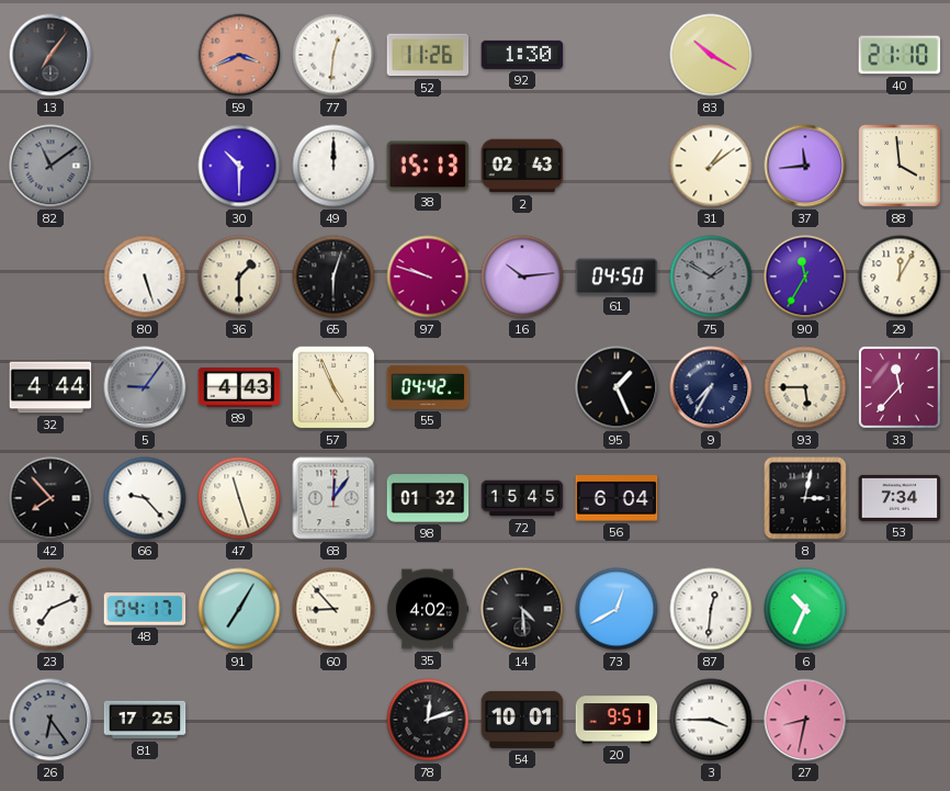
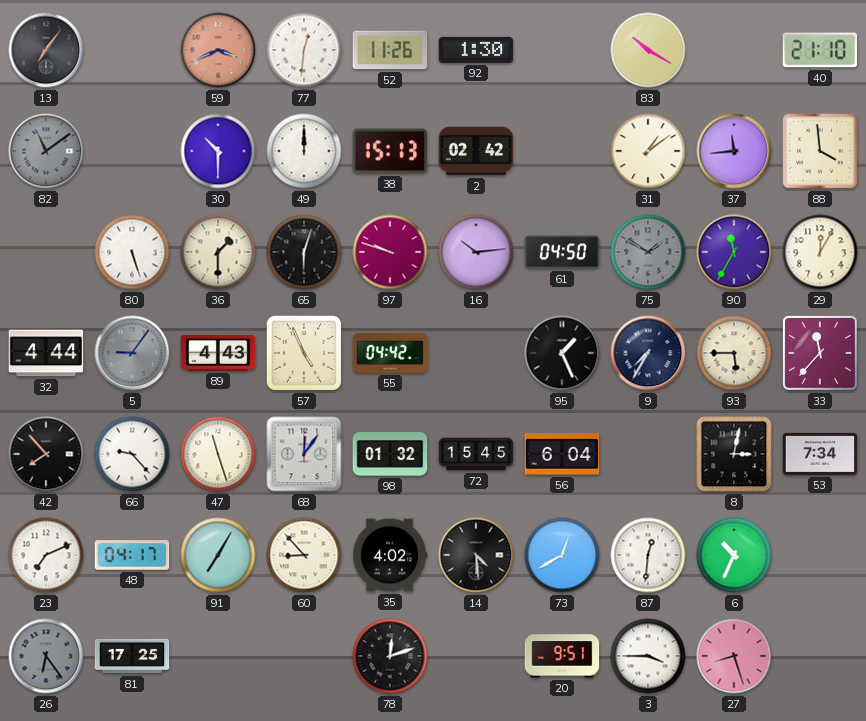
2: 02:43 -> 02:42 (476, 151)
54: 10:01 -> none (522, 720)
27: 8:32 -> 8:27 (734, 656)
